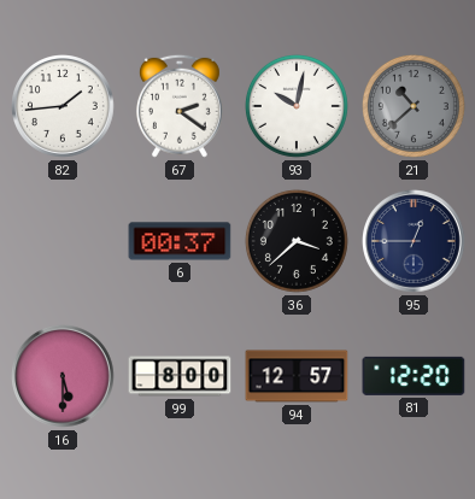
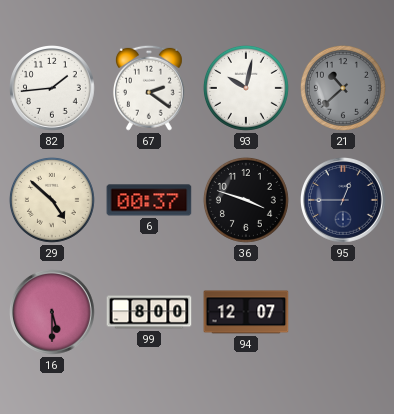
29: none -> 4:52 (52, 200)
36: 3:38 -> 3:48 (246, 200)
94: 12:57 -> 12:07 (246, 312)
81: 12:20 -> none (414, 376)
